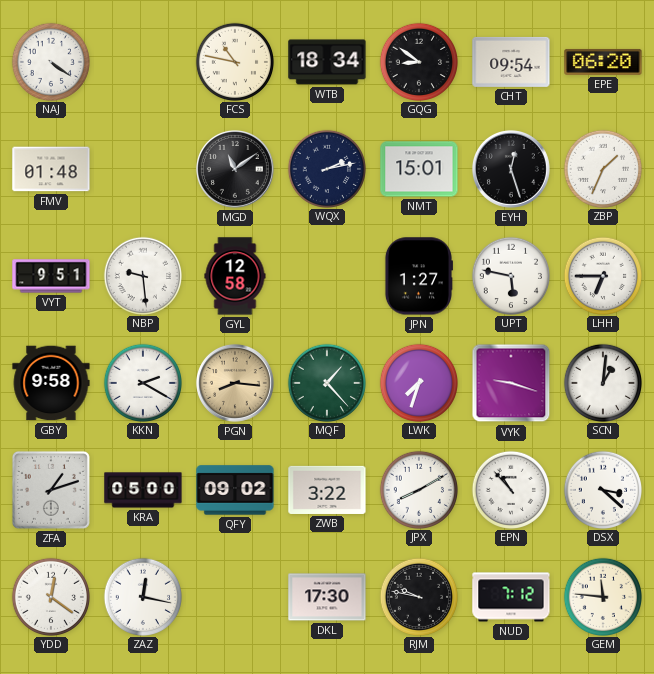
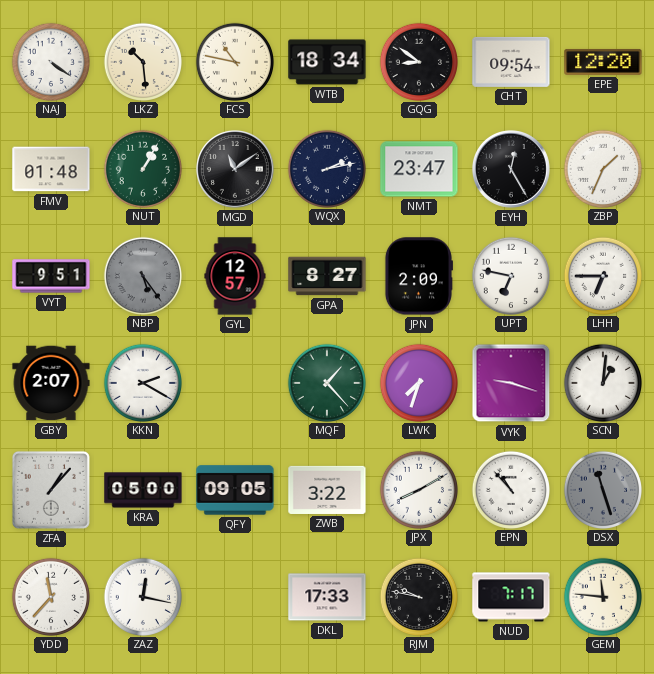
LKZ: none -> 10:29 (142, 61)
EPE: 06:20 -> 12:20 (603, 62)
NUT: none -> 1:05 (142, 168)
NMT: 15:01 -> 23:47 (419, 169)
EYH: 12:27 -> 12:25 (511, 169)
NBP: 9:29 -> 5:24 (142, 275)
NBP dial: white -> grey (142, 275)
GYL: 12:58 -> 12:57 (235, 276)
GPA: none -> 8:27 (327, 276)
JPN: 1:27 -> 2:09 (418, 276)
UPT: 5:47 -> 6:47 (510, 275)
GBY: 9:58 -> 2:07 (51, 383)
PGN: 8:16 -> none (235, 383)
ZFA: 1:12 -> 1:07 (51, 490)
QFY: 09:02 -> 09:05 (235, 490)
DSX: 3:22 -> 11:27 (602, 489)
DSX dial: white -> grey (602, 489)
YDD: 12:21 -> 11:37 (50, 596)
DKL: 17:30 -> 17:33 (327, 597)
NUD: 7:12 -> 7:17 (511, 597)
